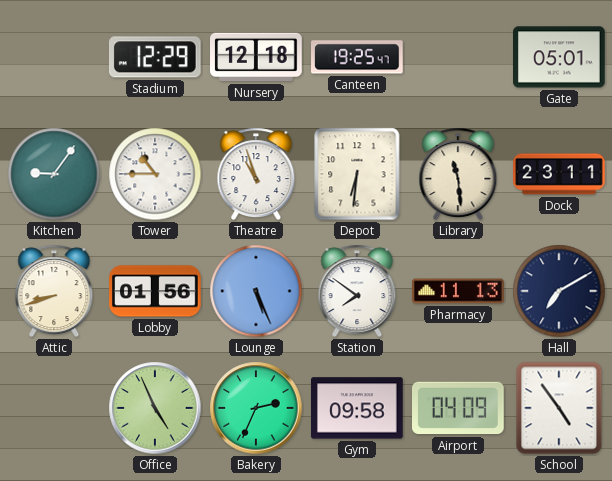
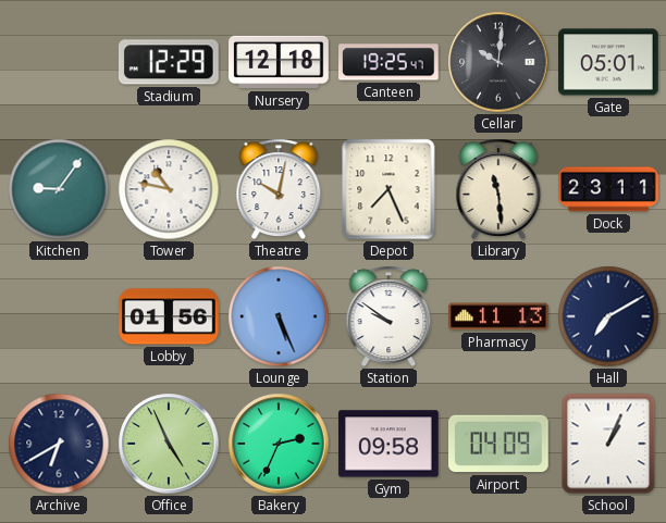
Cellar: none -> 10:01 (498, 62)
Tower: 10:45 -> 10:47 (169, 189)
Theatre: 10:57 -> 10:02 (279, 189)
Depot: 6:31 -> 7:26 (388, 189)
Attic: 8:42 -> none (54, 291)
Station: 7:51 -> 9:51 (388, 316)
Archive: none -> 6:40 (59, 444)
School: 4:54 -> 1:04 (608, 444)
